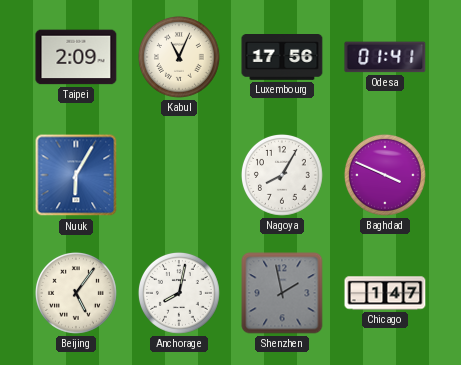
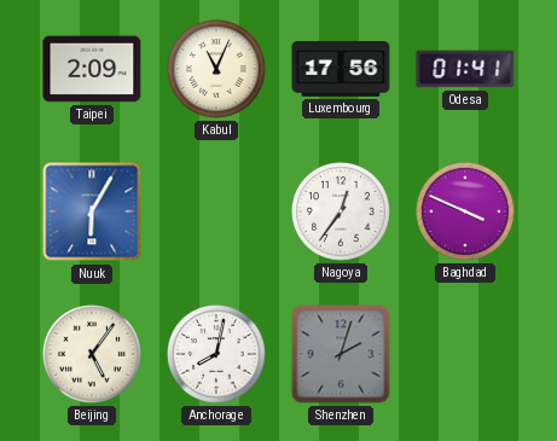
Nagoya: 8:05 -> 12:36 (341, 211)
Shenzhen: 1:58 -> 2:03 (341, 354)
Chicago: 1:47 -> none (385, 293)
